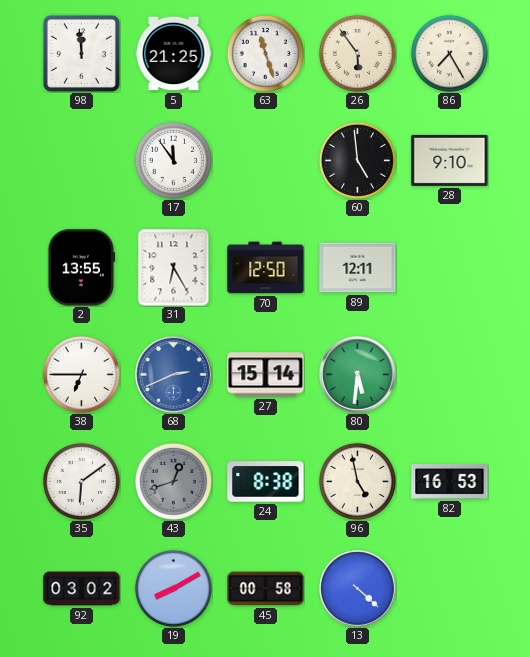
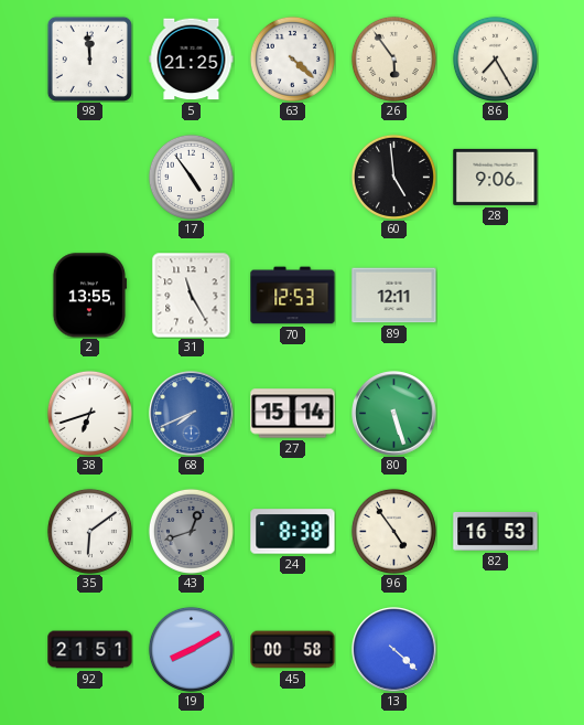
63: 11:27 -> 4:22 (292, 58)
17: 11:54 -> 4:54 (191, 177)
28: 9:10 -> 9:06 (496, 177)
31: 6:25 -> 11:25 (192, 295)
70: 12:50 -> 12:53 (293, 296)
38: 6:45 -> 6:42 (89, 413)
68: 2:41 -> 7:41 (192, 414)
80: 5:31 -> 5:27 (394, 414)
96: 4:58 -> 4:54 (393, 531)
92: 03:02 -> 21:51 (90, 650)
